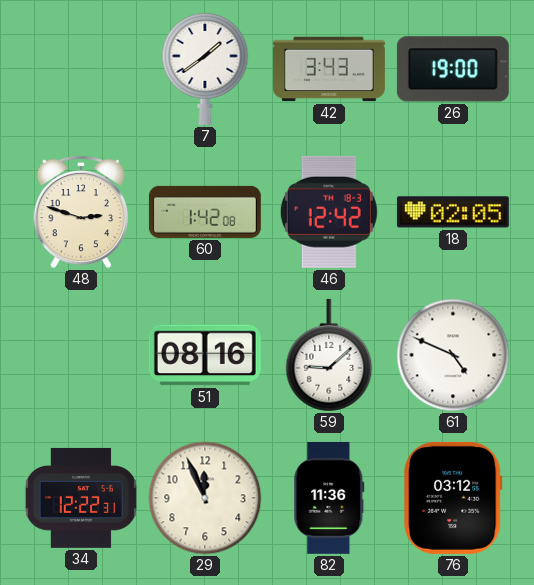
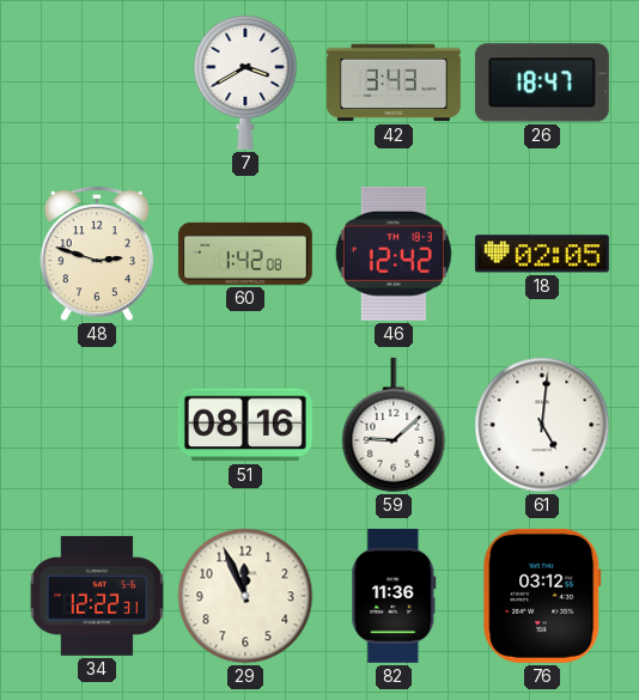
7: 1:39 -> 3:40 (245, 81)
26: 19:00 -> 18:47 (542, 83)
61: 4:49 -> 5:01 (542, 425)
